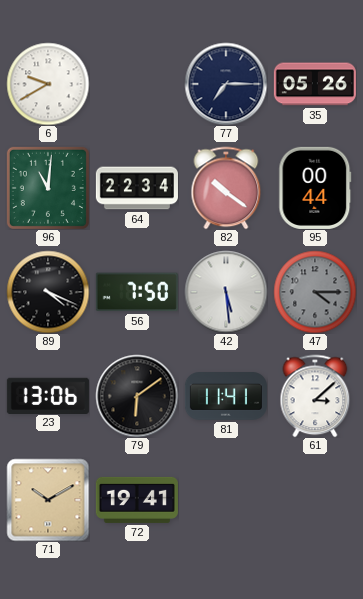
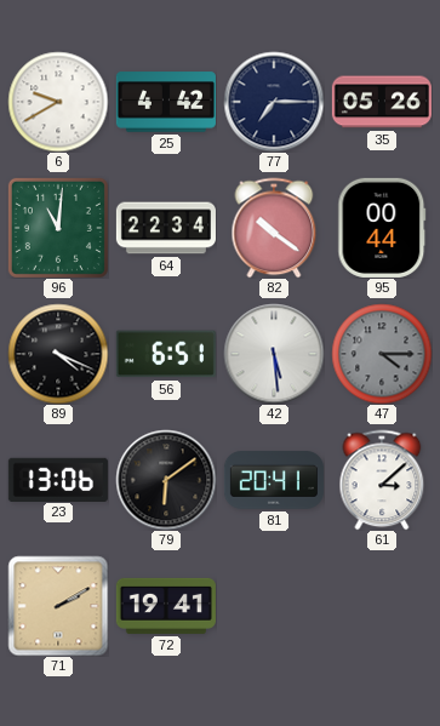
25: none -> 4:42 (166, 102)
56: 7:50 -> 6:51 (166, 354)
81: 11:41 -> 20:41 (274, 480)
71: 10:10 -> 2:10 (58, 606)
